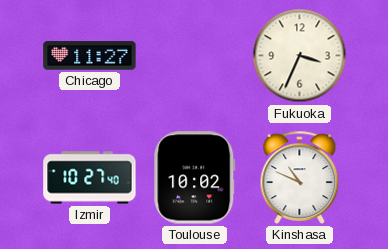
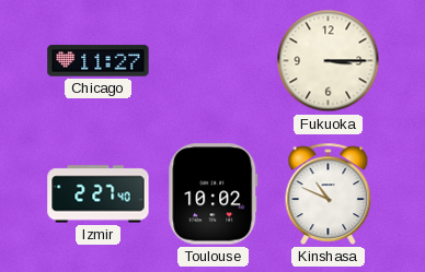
Fukuoka: 3:34 -> 3:15 (329, 61)
Izmir: 10:27 -> 2:27 (99, 194)
